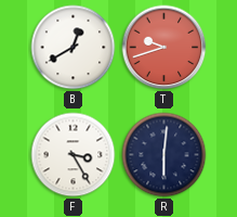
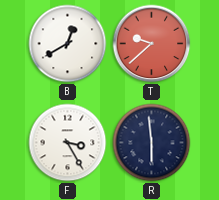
T: 9:42 -> 9:38 (152, 44)
R: 6:01 -> 5:59 (152, 143)
